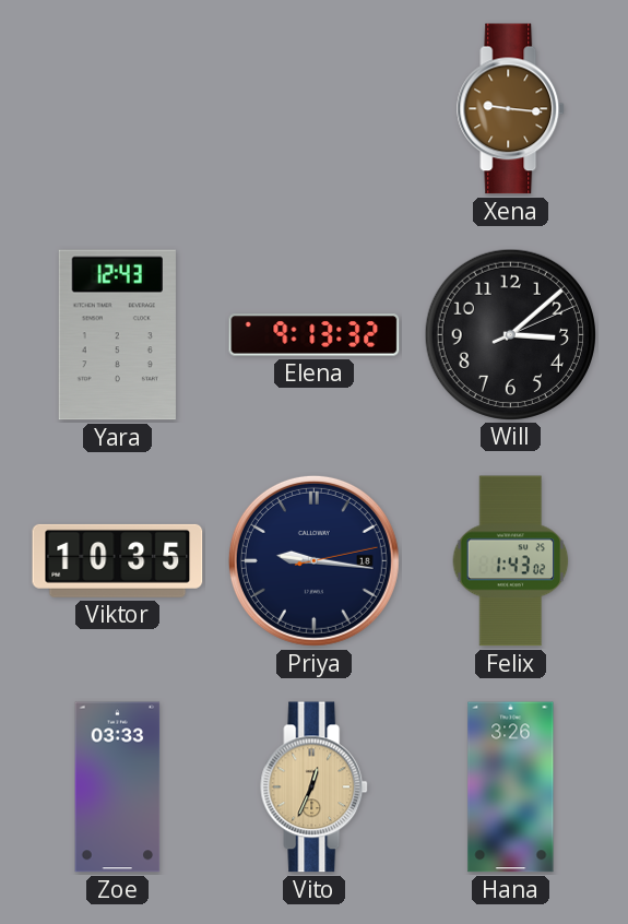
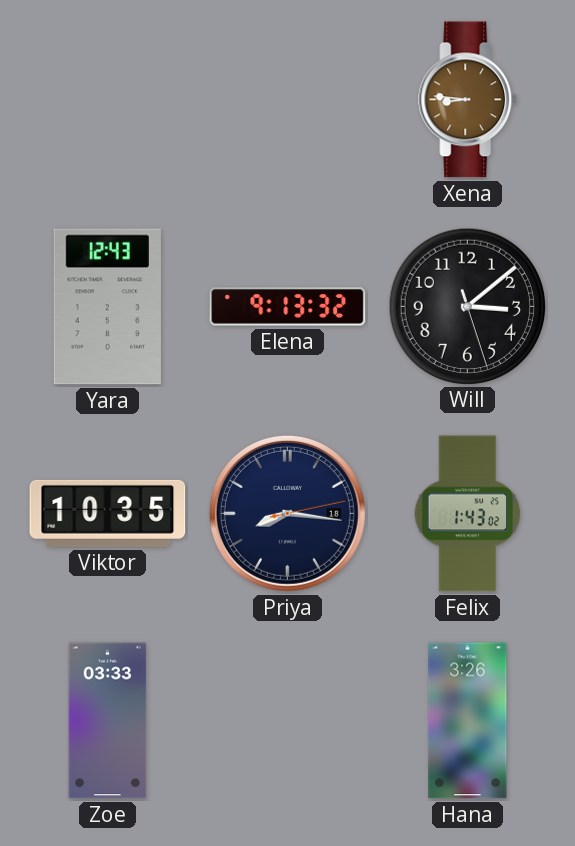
Xena: 9:16 -> 8:46 (468, 100)
Will: 3:08:11 -> 3:08:27 (467, 306)
Priya: 9:16 -> 8:16 (287, 513)
Vito: 12:34 -> none (315, 787)
